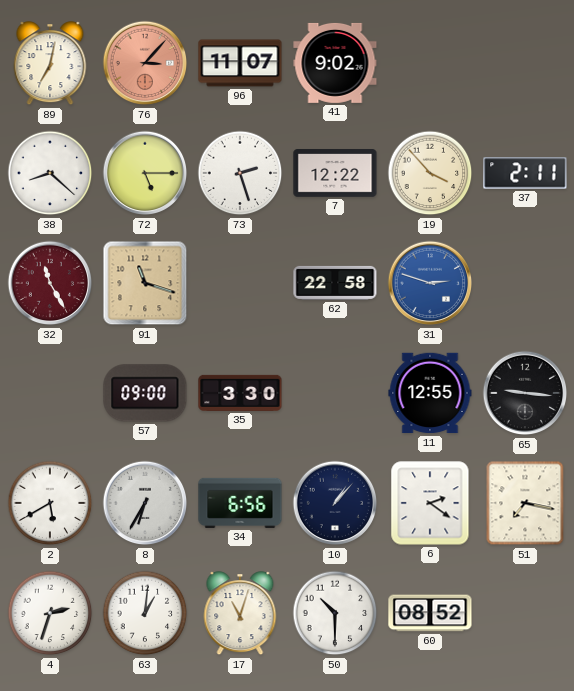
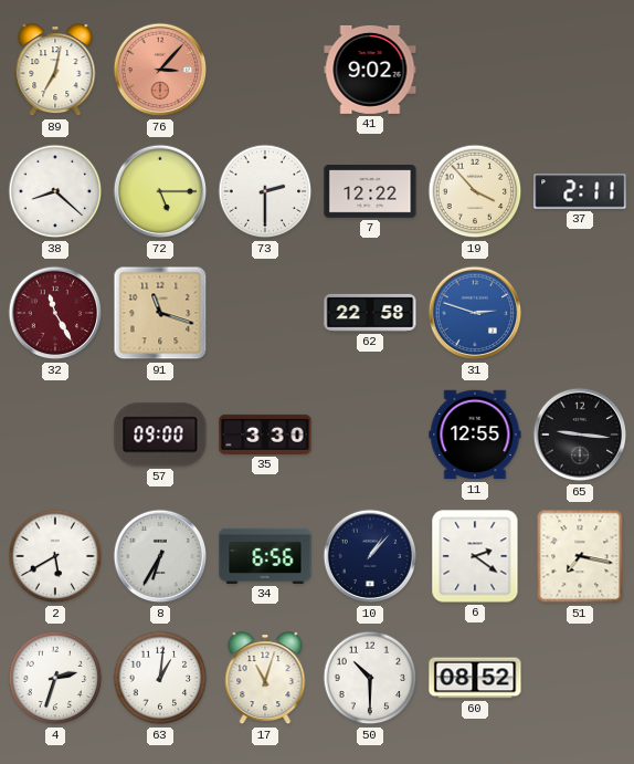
96: 11:07 -> none (240, 63)
73: 2:27 -> 2:30 (265, 191)
